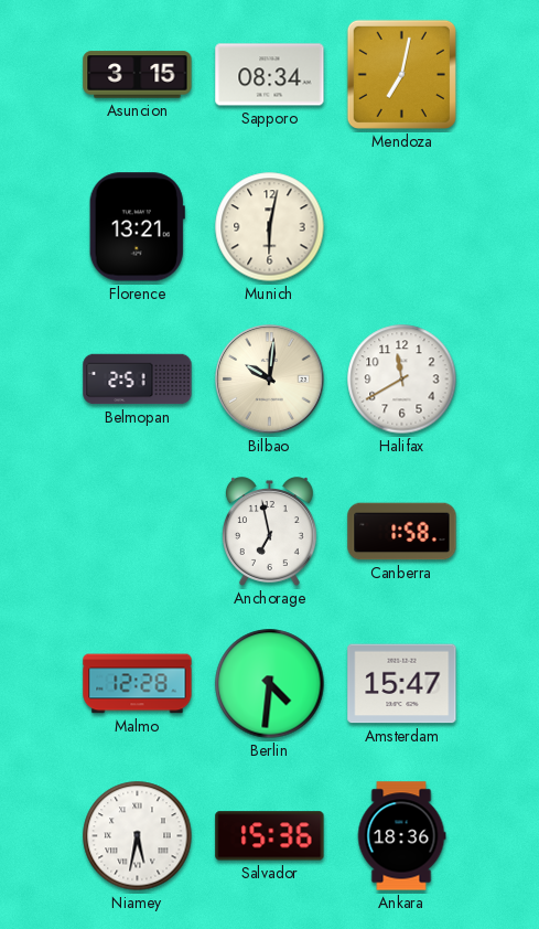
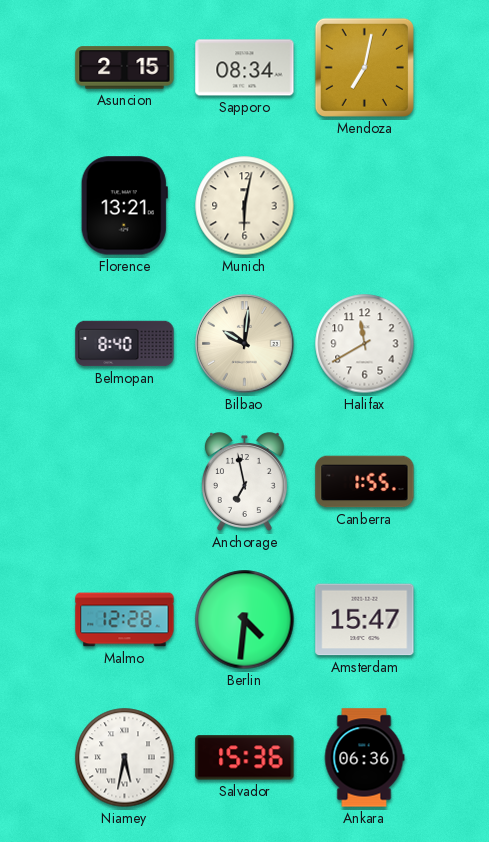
Asuncion: 3:15 -> 2:15 (125, 68)
Belmopan: 2:51 -> 8:40 (125, 344)
Canberra: 1:58 -> 1:55 (365, 482)
Ankara: 18:36 -> 06:36 (364, 758)
